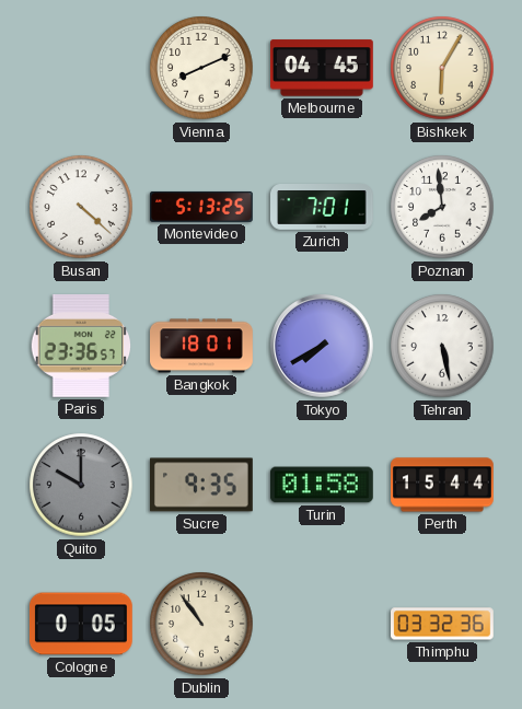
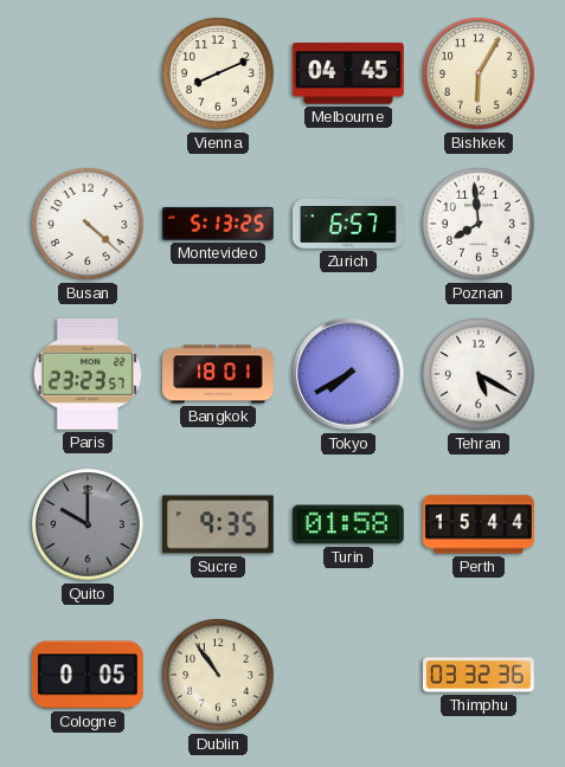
Zurich: 7:01 -> 6:57 (349, 225)
Paris: 23:36 -> 23:23 (88, 374)
Tehran: 5:28 -> 5:20 (479, 374)
